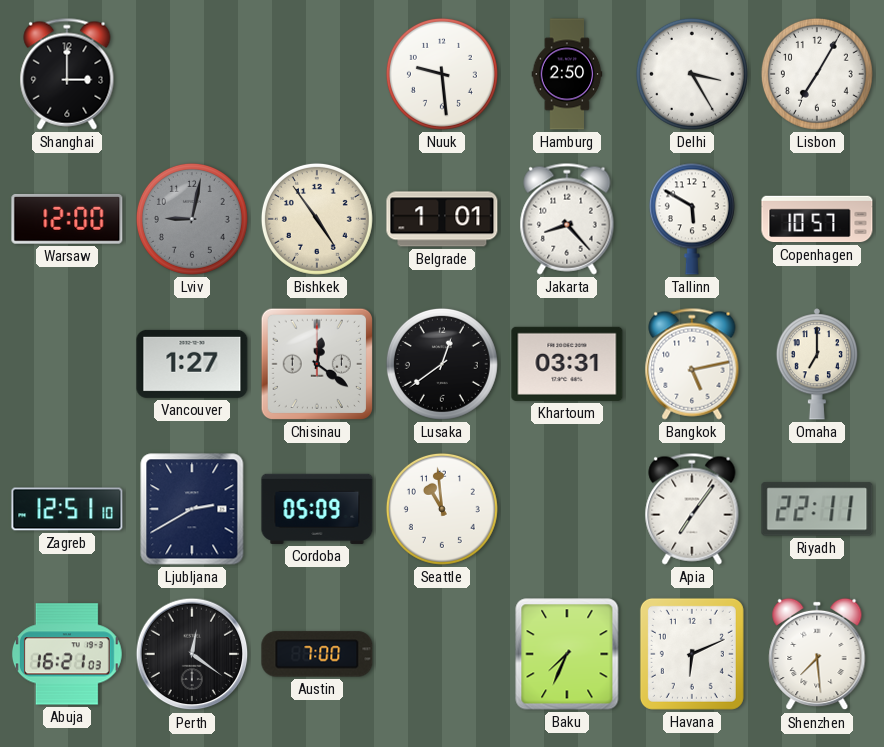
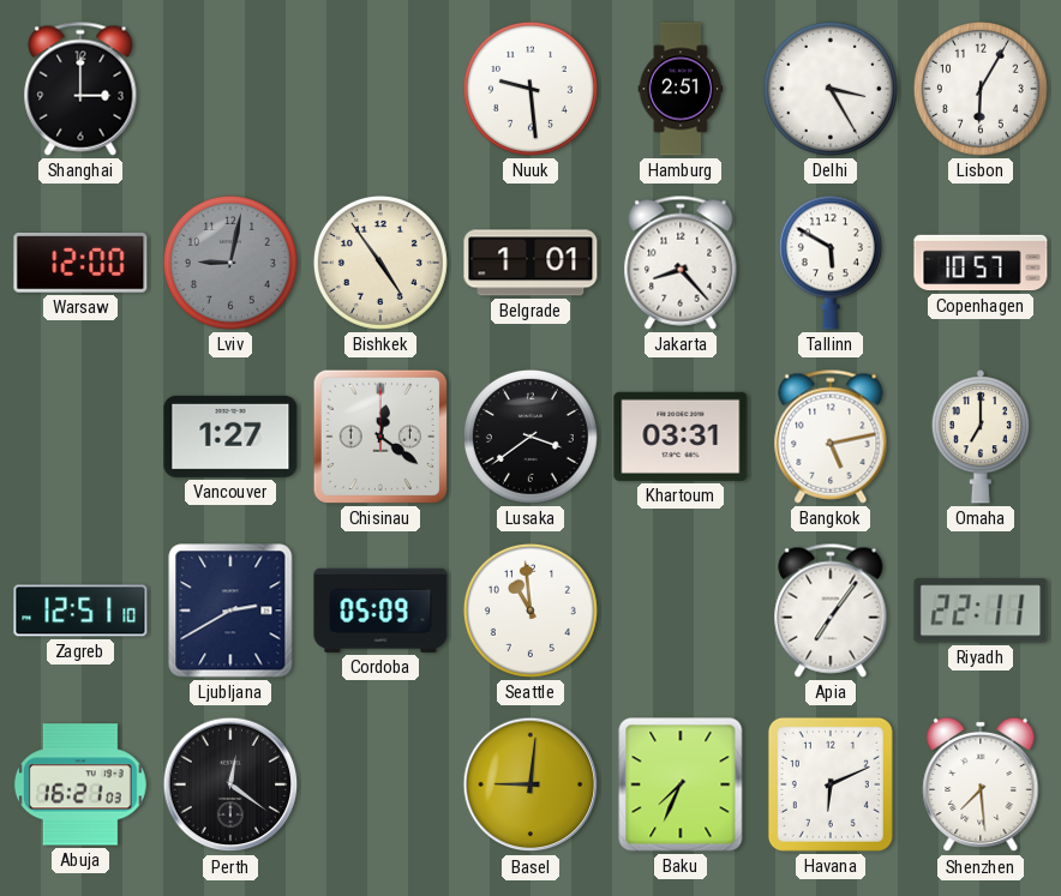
Hamburg: 2:50 -> 2:51 (681, 89)
Lisbon: 7:05 -> 6:05 (981, 89)
Lusaka: 12:39 -> 3:39 (530, 437)
Austin: 7:00 -> none (317, 654)
Basel: none -> 9:01 (530, 784)
